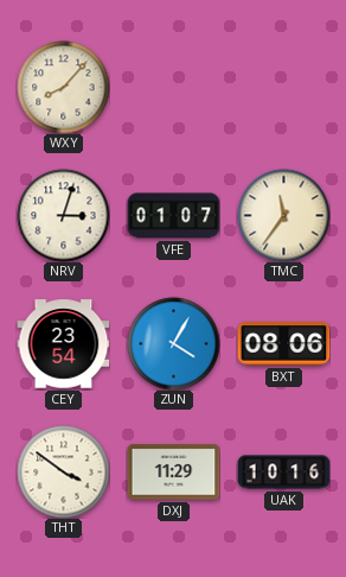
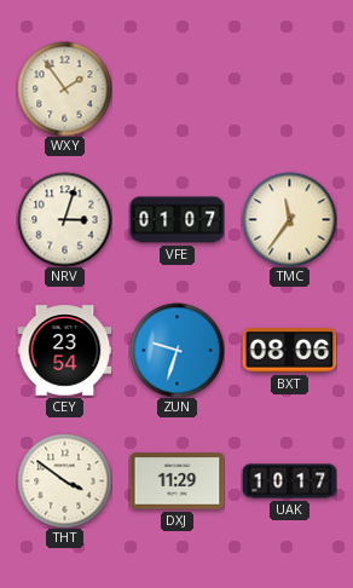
WXY: 8:07 -> 1:54 (64, 88)
ZUN: 4:05 -> 9:33 (176, 350)
UAK: 10:16 -> 10:17 (289, 482)
